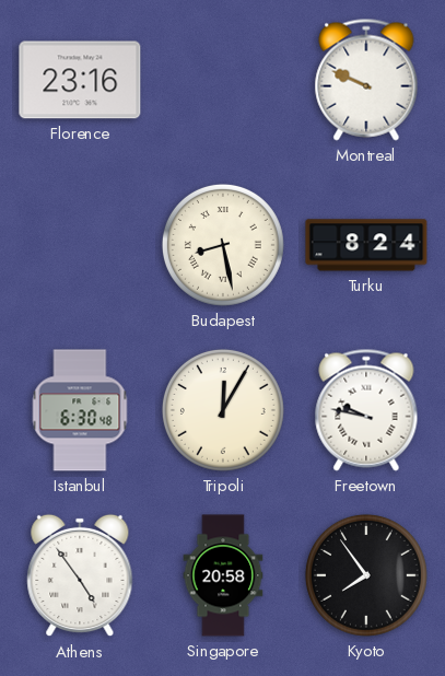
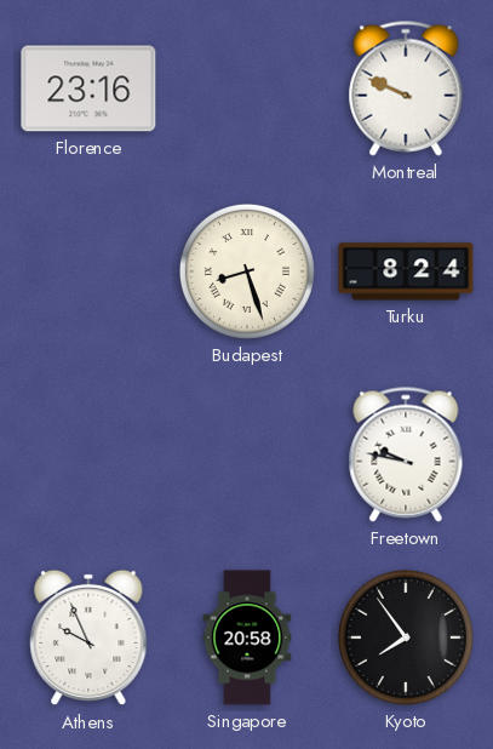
Budapest: 8:28 -> 8:27 (247, 271)
Istanbul: 6:30 -> none (80, 410)
Tripoli: 12:05 -> none (223, 410)
Athens: 4:54 -> 9:56 (88, 637)
